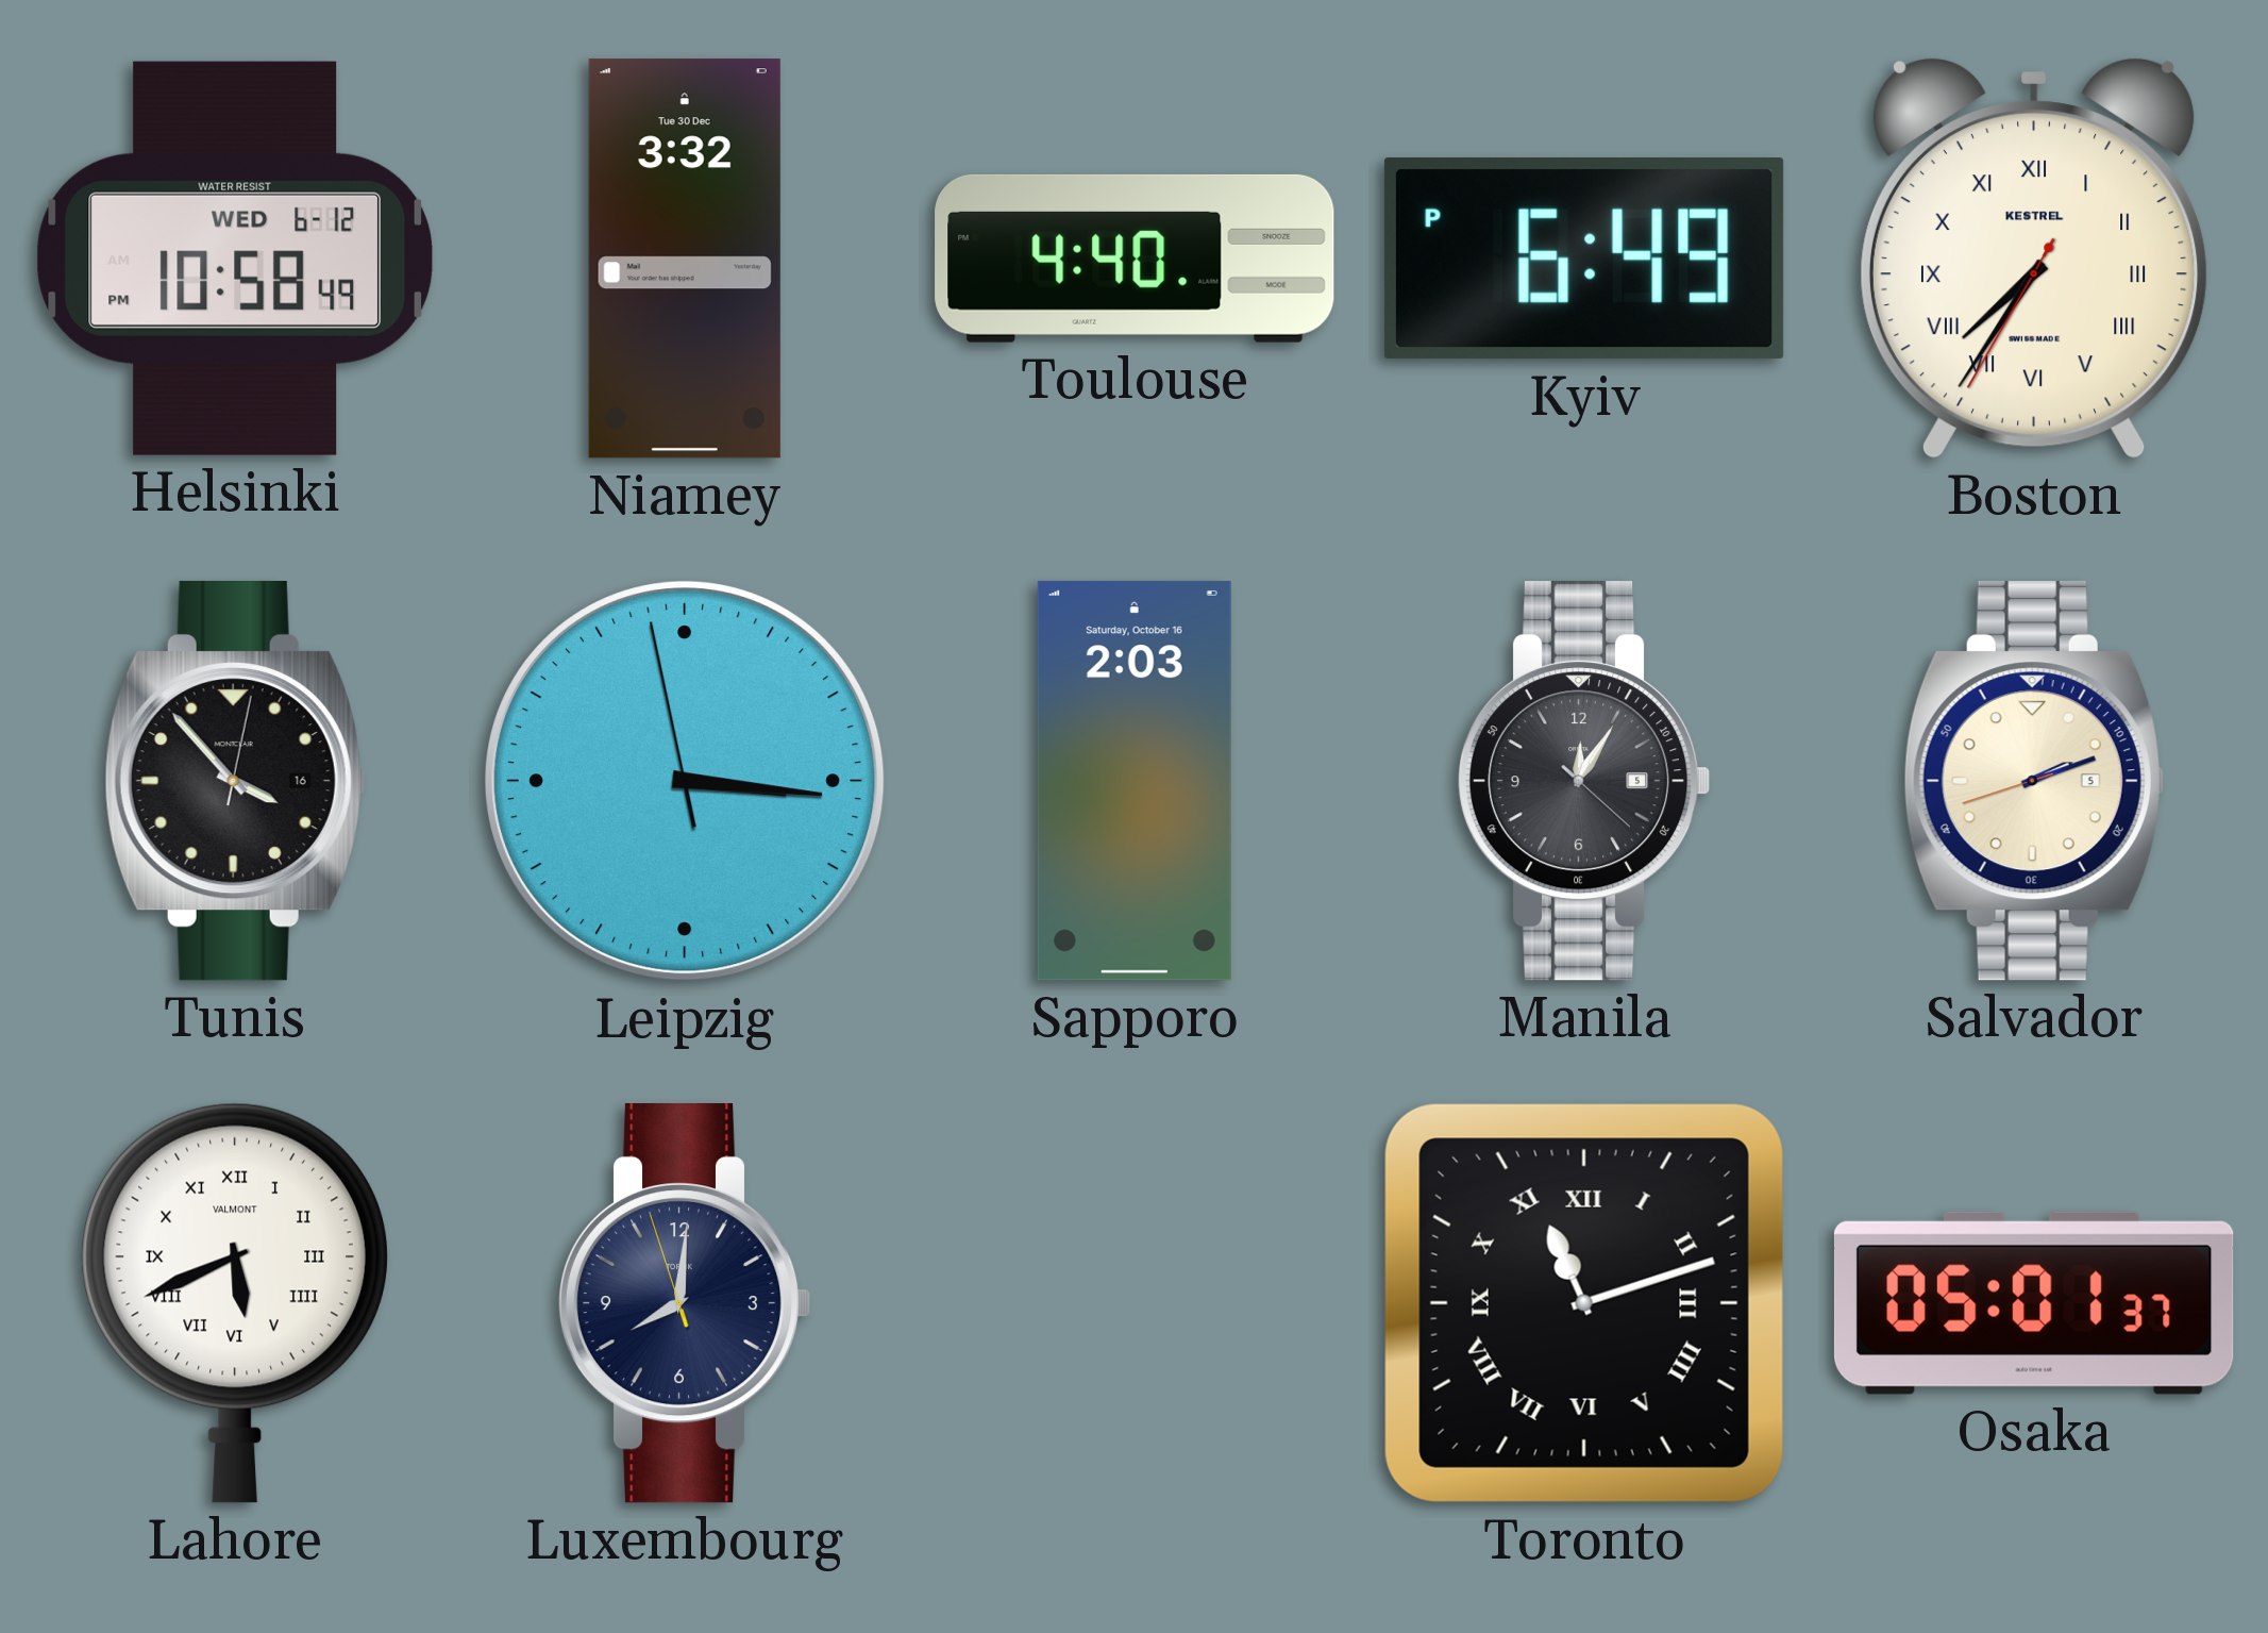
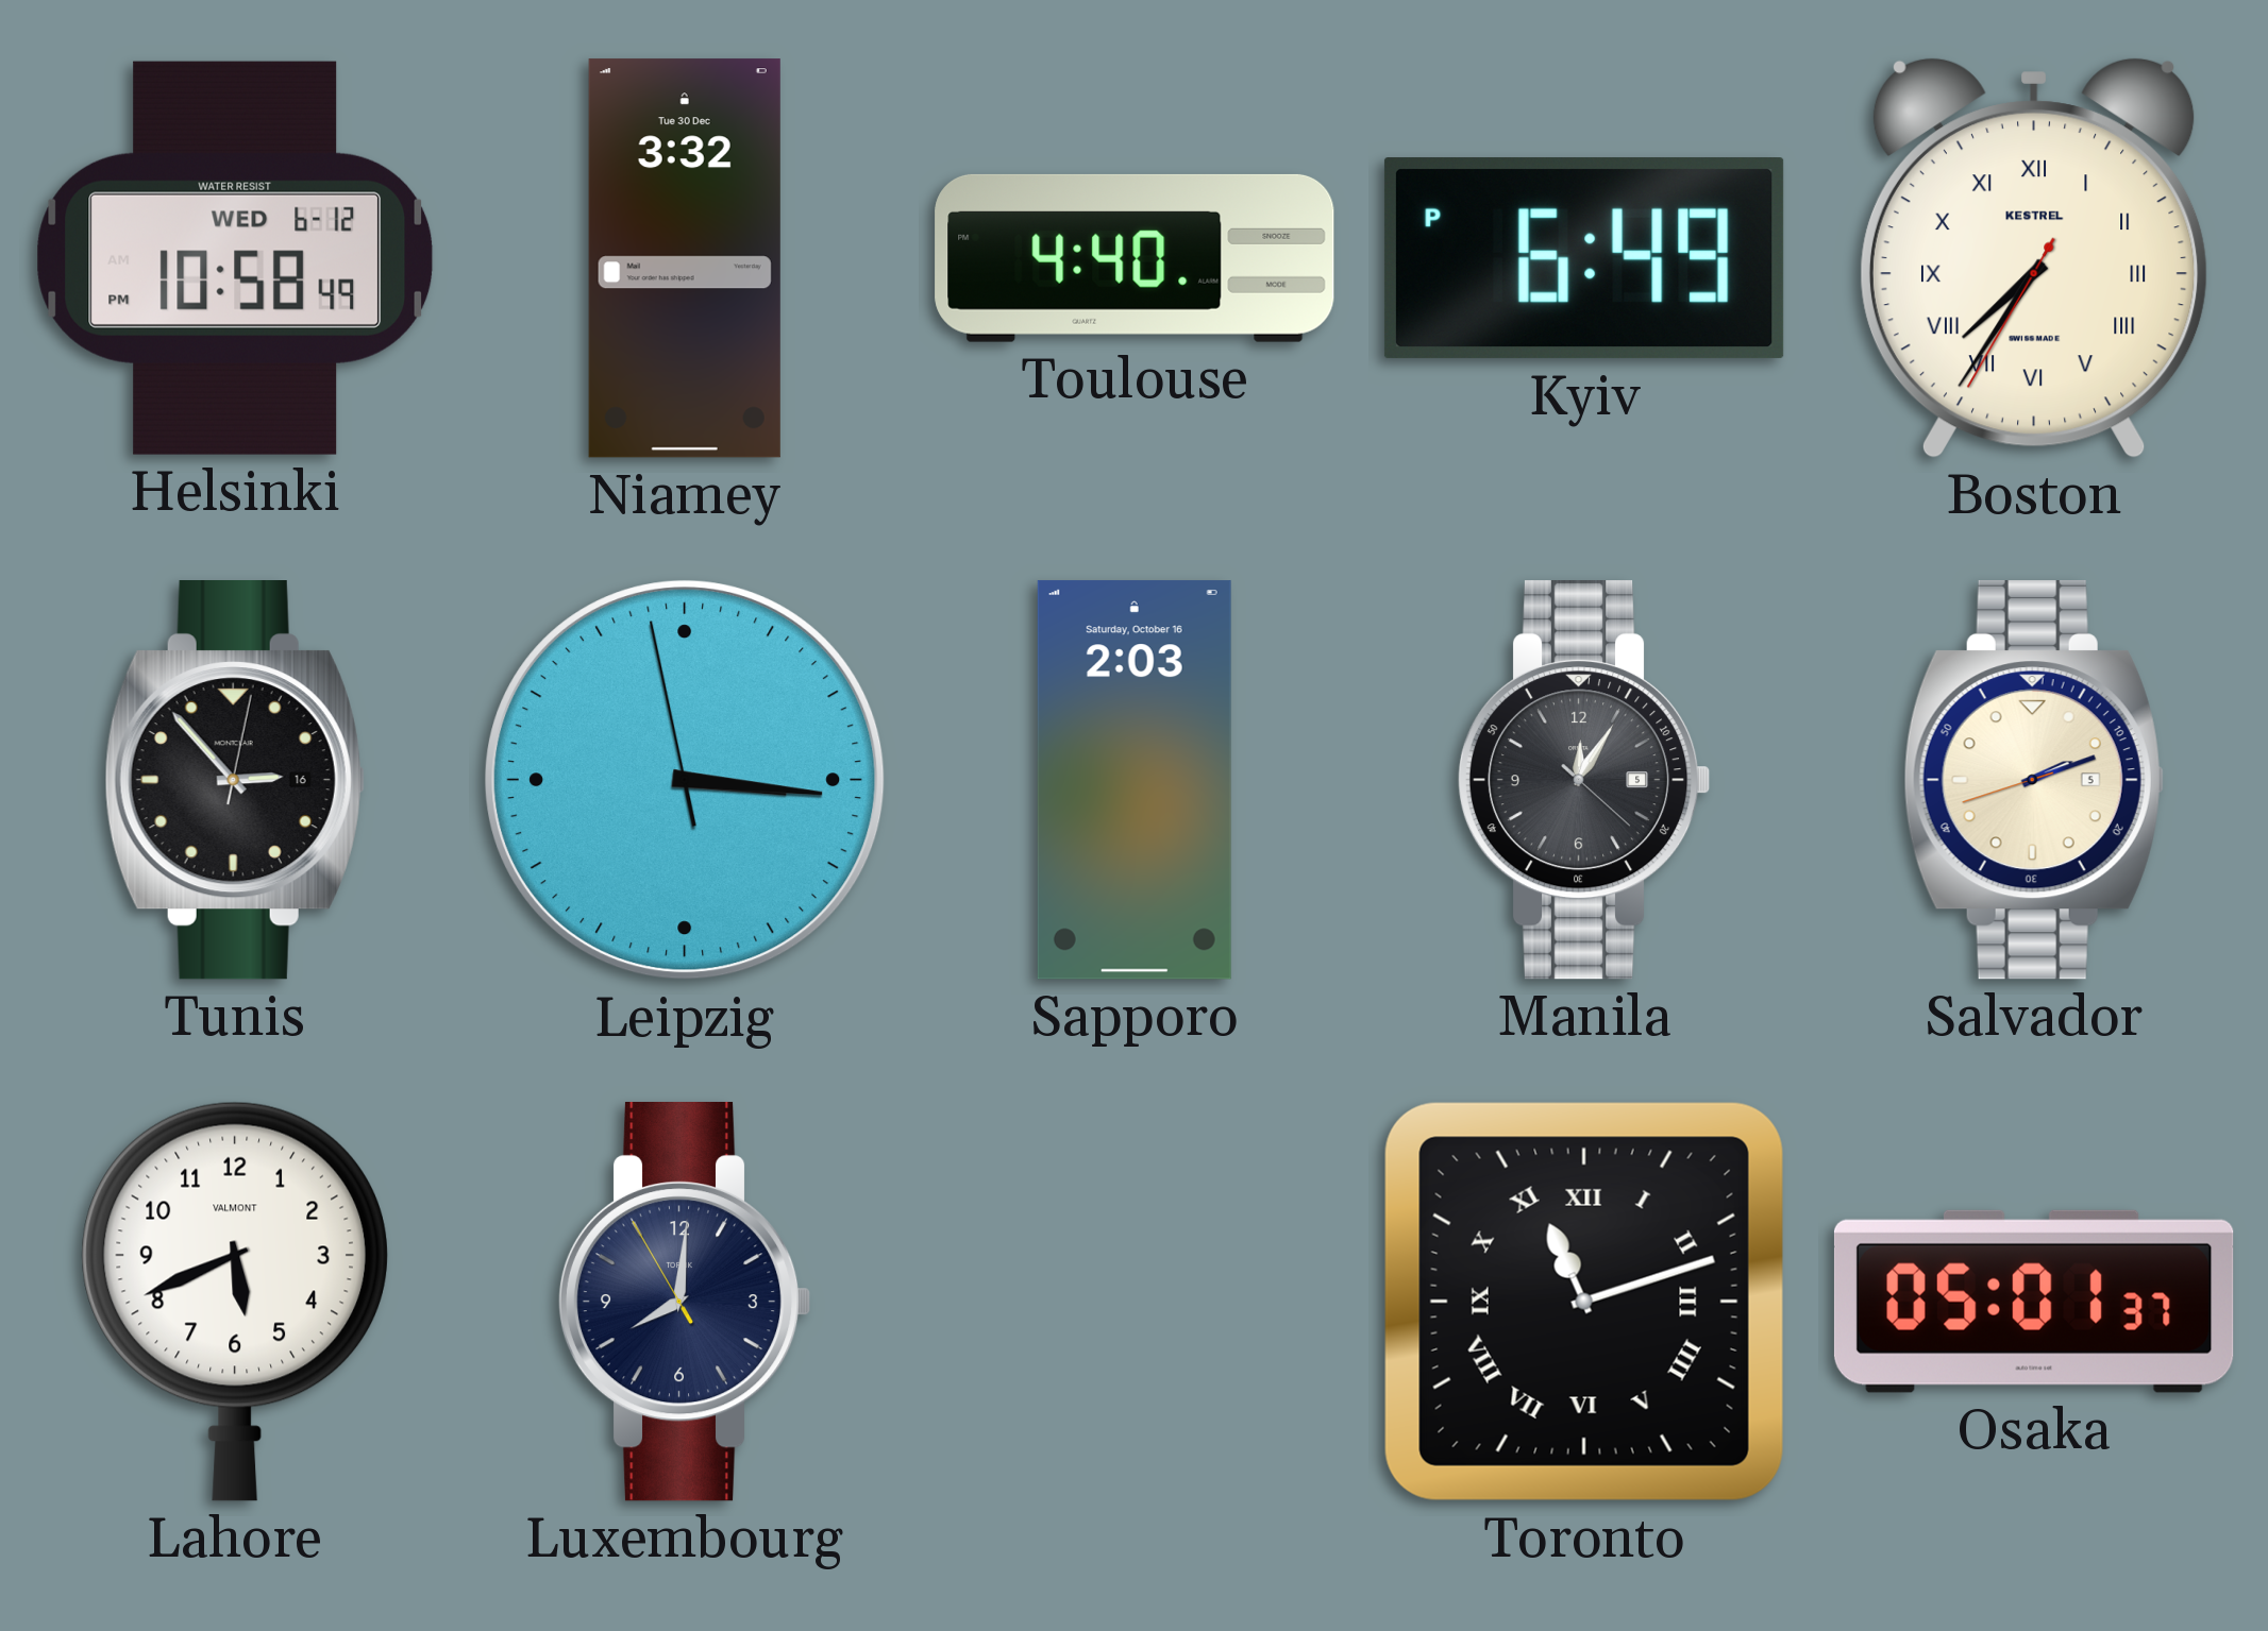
Tunis: 3:53 -> 2:53 (235, 781)
Lahore numerals: Roman -> Arabic (235, 1302)
Luxembourg: 8:00:57 -> 8:00:55 (685, 1303)
